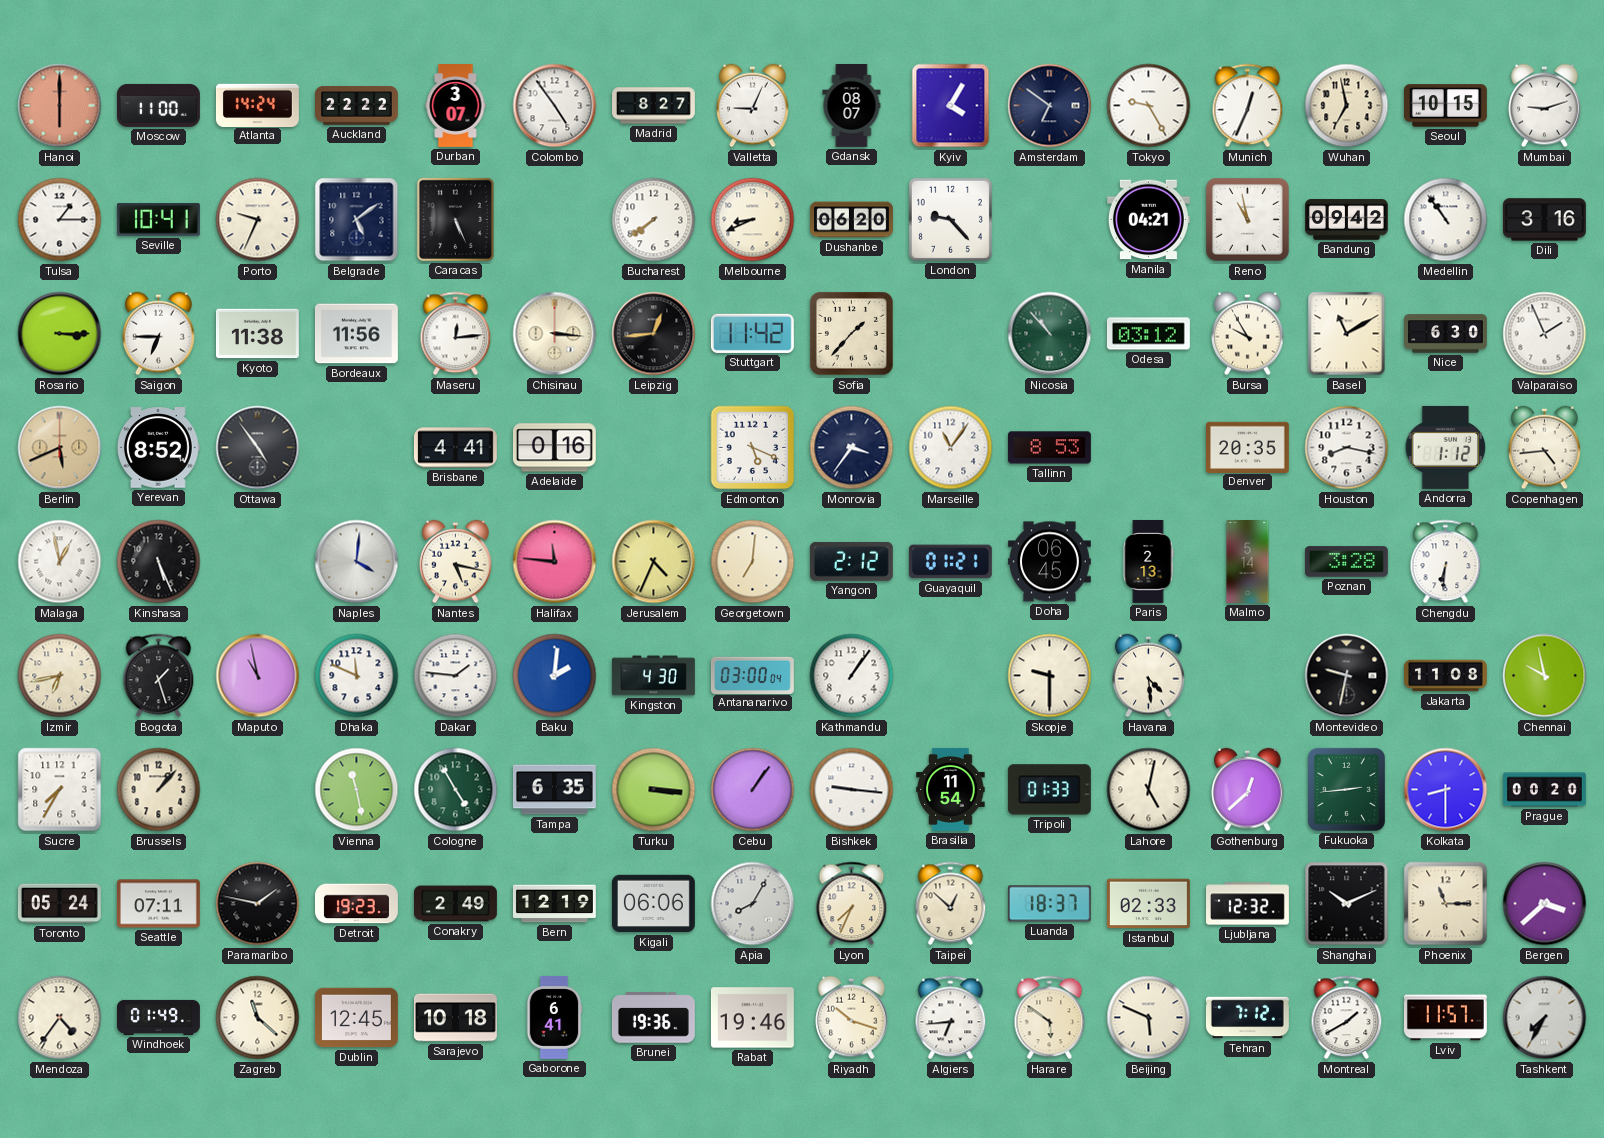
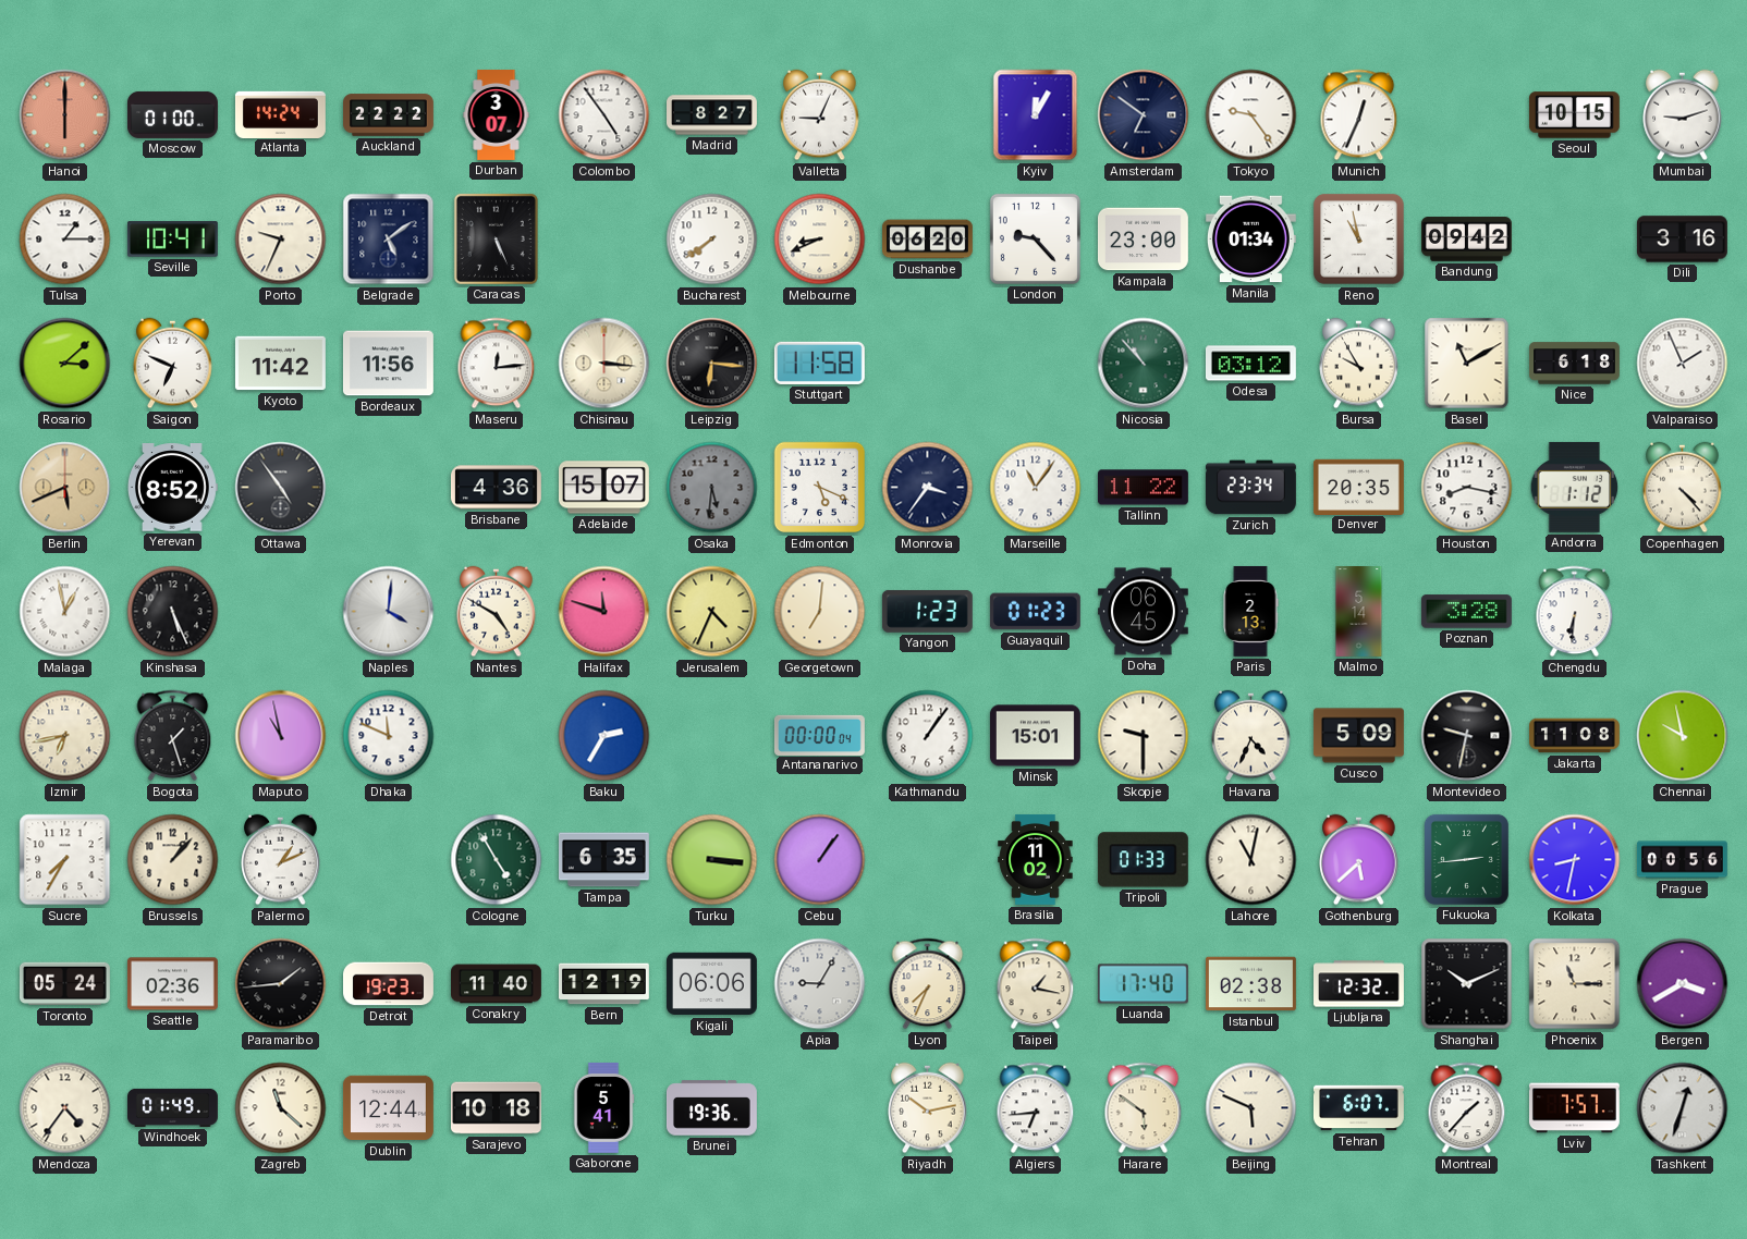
Moscow: 11:00 -> 01:00 (173, 114)
Gdansk: 08:07 -> none (852, 106)
Kyiv: 4:05 -> 12:05 (1036, 115)
Tokyo: 9:25 -> 9:24 (1251, 115)
Wuhan: 6:58 -> none (1347, 106)
Kampala: none -> 23:00 (1143, 240)
Manila: 04:21 -> 01:34 (1250, 240)
Medellin: 10:54 -> none (1446, 220)
Rosario: 3:15 -> 3:08 (65, 364)
Saigon: 6:45 -> 6:49 (173, 364)
Kyoto: 11:38 -> 11:42 (280, 364)
Leipzig: 12:44 -> 6:16 (712, 364)
Stuttgart: 11:42 -> 11:58 (819, 363)
Sofia: 1:37 -> none (851, 333)
Nice: 6:30 -> 6:18 (1575, 364)
Brisbane: 4:41 -> 4:36 (496, 488)
Adelaide: 0:16 -> 15:07 (603, 488)
Osaka: none -> 5:31 (712, 488)
Tallinn: 8:53 -> 11:22 (1143, 488)
Zurich: none -> 23:34 (1250, 488)
Copenhagen: 4:44 -> 4:23 (1683, 488)
Nantes: 5:17 -> 4:50 (497, 612)
Halifax: 11:46 -> 11:48 (604, 612)
Yangon: 2:12 -> 1:23 (927, 611)
Guayaquil: 01:21 -> 01:23 (1035, 612)
Dakar: 1:46 -> none (456, 676)
Baku: 2:01 -> 2:35 (604, 736)
Kingston: 4:30 -> none (653, 676)
Antananarivo: 03:00 -> 00:00 (819, 735)
Minsk: none -> 15:01 (1035, 736)
Havana: 4:29 -> 4:34 (1251, 736)
Cusco: none -> 5:09 (1359, 736)
Palermo: none -> 1:11 (281, 860)
Vienna: 11:28 -> none (357, 790)
Bishkek: 9:16 -> none (852, 790)
Brasilia: 11:54 -> 11:02 (1036, 859)
Lahore: 5:02 -> 11:02 (1251, 860)
Gothenburg: 12:38 -> 5:38 (1359, 860)
Kolkata: 8:30 -> 8:32 (1575, 860)
Prague: 00:20 -> 00:56 (1682, 860)
Seattle: 07:11 -> 02:36 (172, 984)
Paramaribo: 1:47 -> 1:44 (281, 984)
Conakry: 2:49 -> 11:40 (497, 984)
Apia: 8:05 -> 9:05 (820, 984)
Taipei: 12:52 -> 1:17 (1036, 984)
Luanda: 18:37 -> 17:40 (1143, 984)
Istanbul: 02:33 -> 02:38 (1250, 984)
Bergen: 3:38 -> 3:40 (1683, 984)
Dublin: 12:45 -> 12:44 (388, 1108)
Gaborone: 6:41 -> 5:41 (603, 1107)
Rabat: 19:46 -> none (752, 1018)
Riyadh: 10:18 -> 10:13 (928, 1108)
Tehran: 7:12 -> 6:07 (1358, 1108)
Montreal: 1:40 -> 1:37 (1467, 1108)
Lviv: 11:57 -> 7:57 (1574, 1108)
Tashkent: 7:35 -> 12:33 (1683, 1108)
